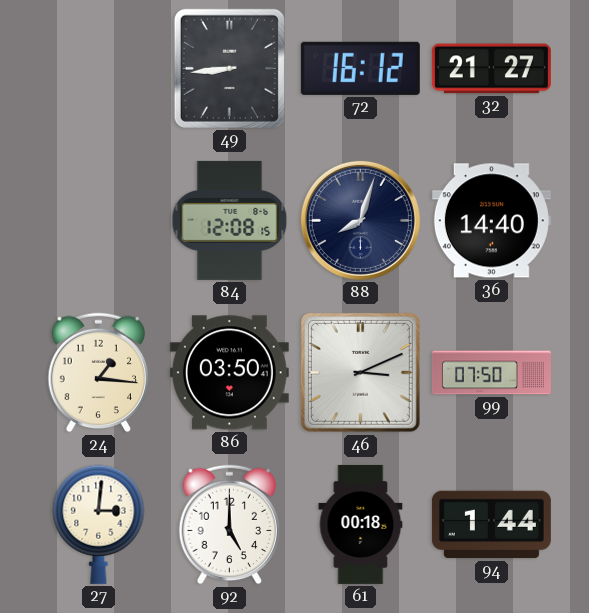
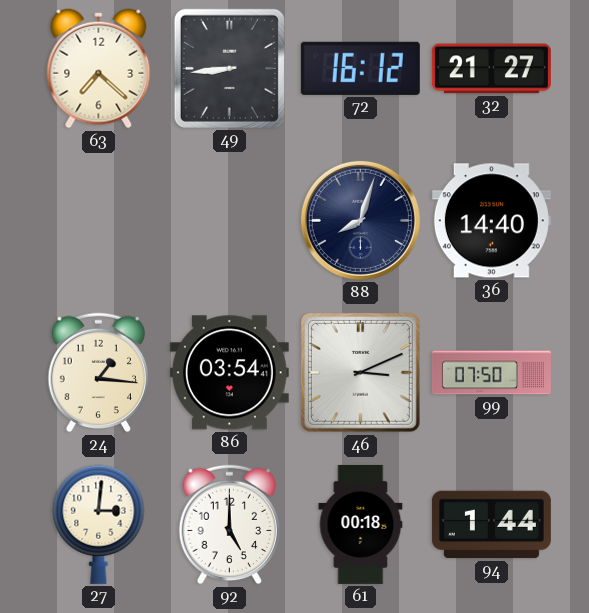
63: none -> 7:22 (99, 69)
84: 12:08 -> none (230, 220)
86: 03:50 -> 03:54 (229, 373)
